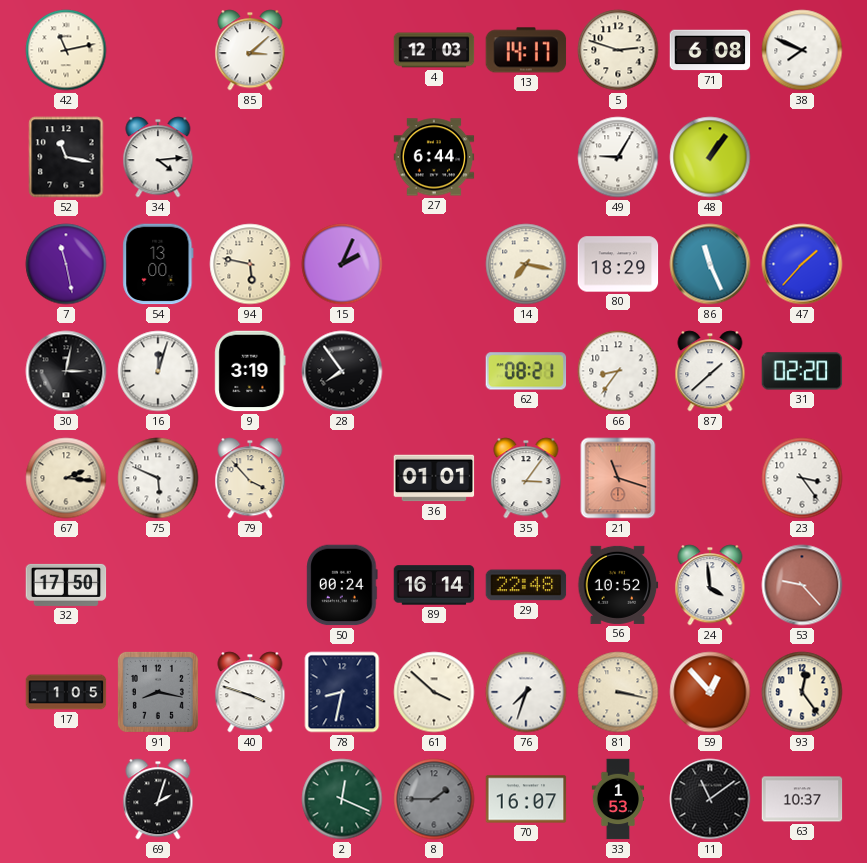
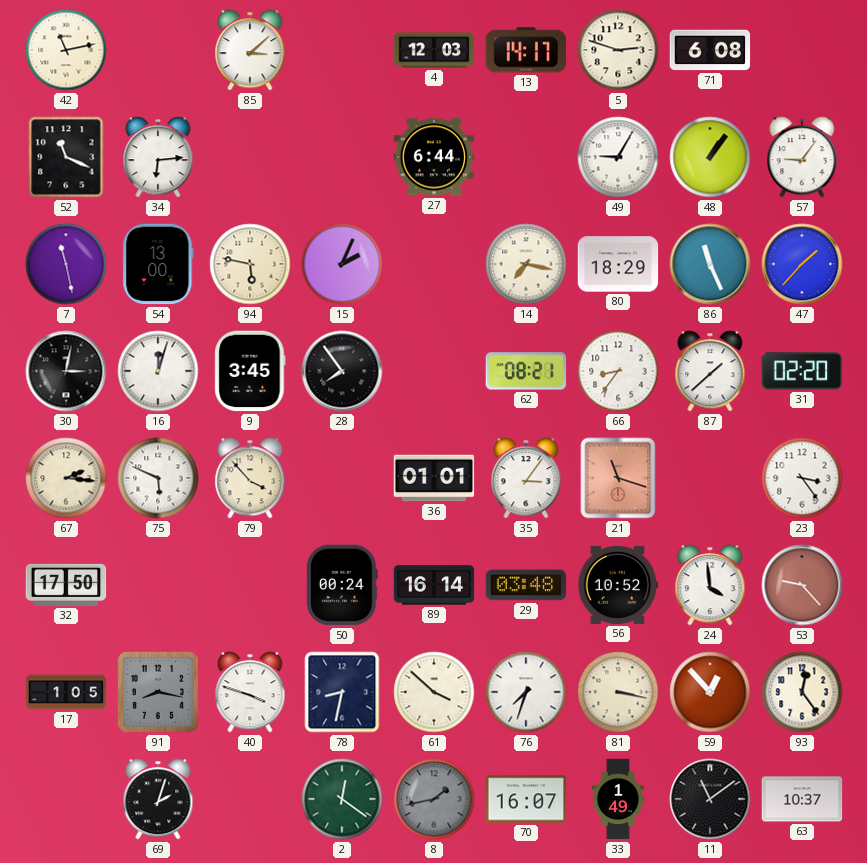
38: 7:49 -> none (802, 50)
52: 11:17 -> 11:19 (66, 157)
34: 4:14 -> 6:14 (158, 157)
57: none -> 9:06 (802, 157)
9: 3:19 -> 3:45 (250, 371)
29: 22:48 -> 03:48 (526, 585)
2: 12:19 -> 12:21 (342, 799)
8: 1:45 -> 1:43 (434, 799)
33: 1:53 -> 1:49 (618, 799)
